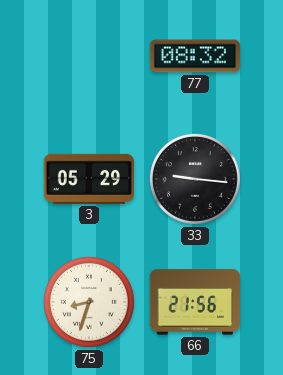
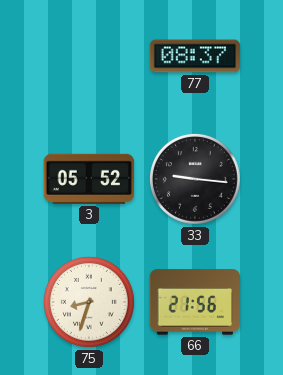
77: 08:32 -> 08:37 (195, 56)
3: 05:29 -> 05:52 (88, 179)
